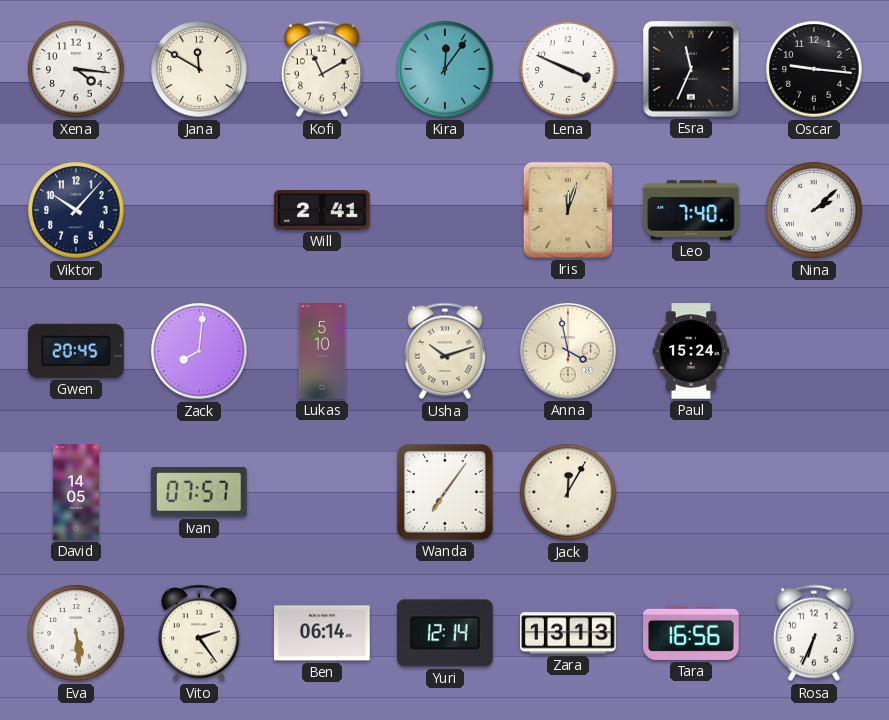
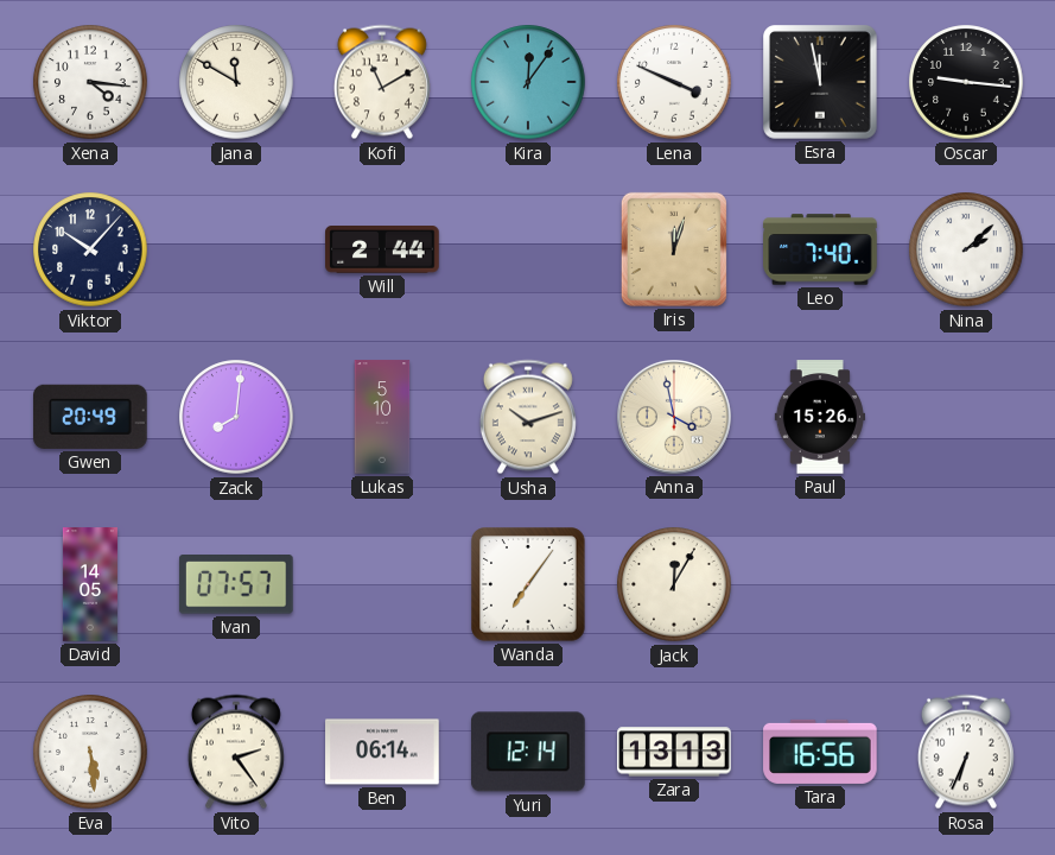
Esra: 11:34 -> 11:58 (821, 83)
Will: 2:41 -> 2:44 (382, 251)
Gwen: 20:45 -> 20:49 (91, 417)
Paul: 15:24 -> 15:26 (820, 417)
